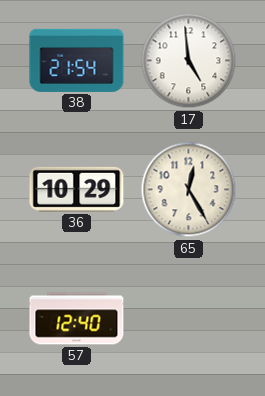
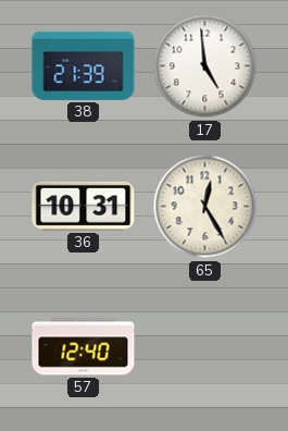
38: 21:54 -> 21:39 (84, 65)
36: 10:29 -> 10:31 (84, 206)
